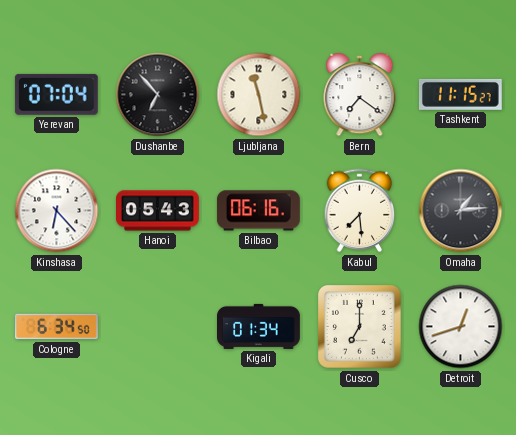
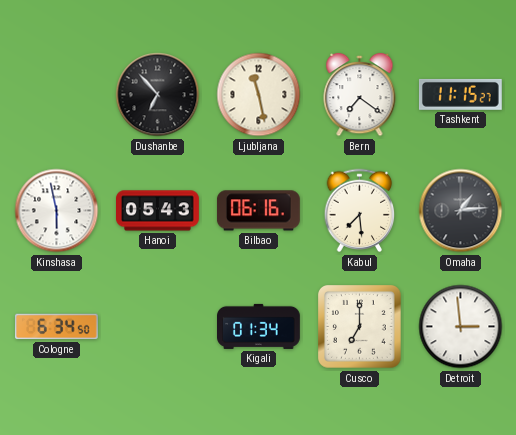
Yerevan: 07:04 -> none (56, 94)
Kinshasa: 6:23 -> 5:58 (57, 211)
Detroit: 12:42 -> 2:59 (461, 327)
